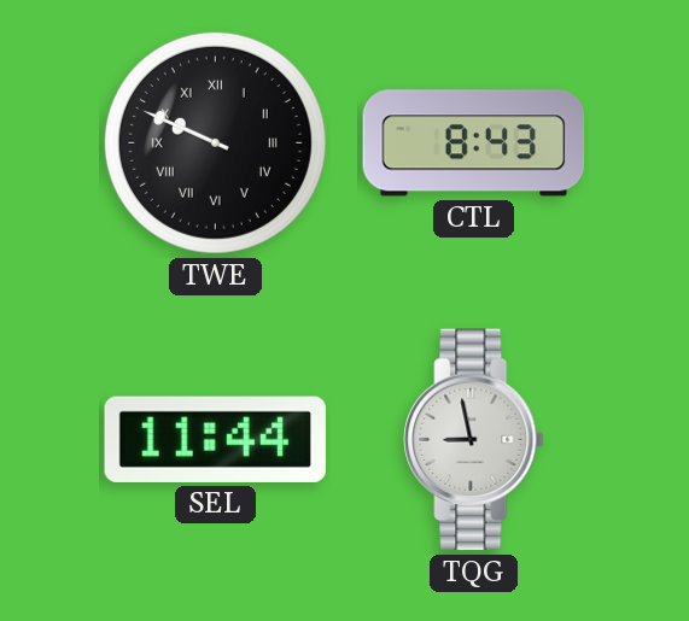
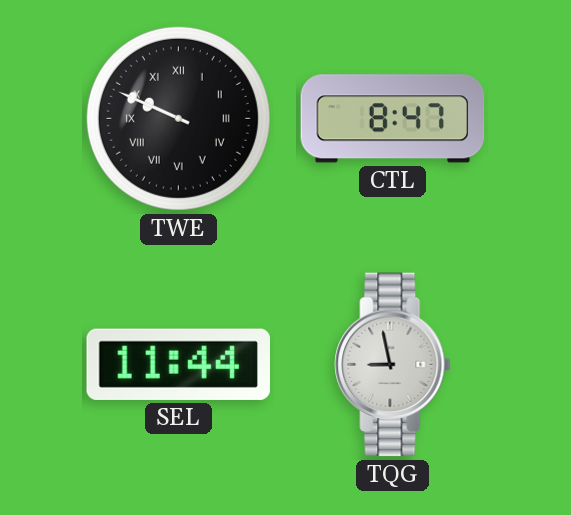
CTL: 8:43 -> 8:47 (393, 119)
